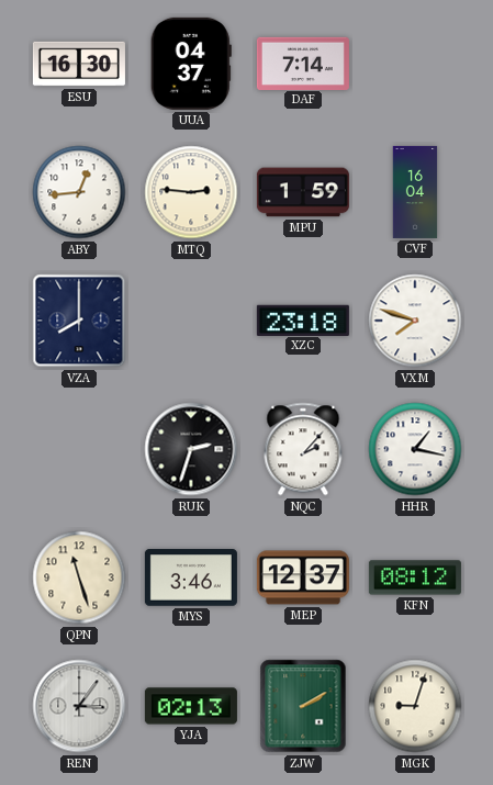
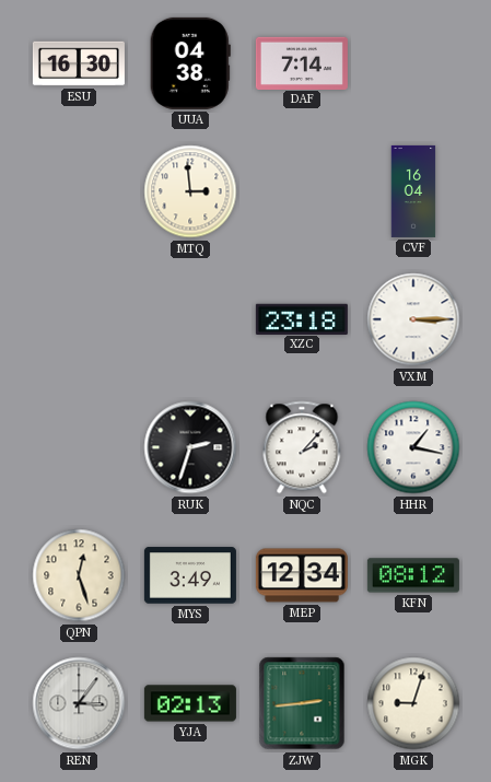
UUA: 04:37 -> 04:38 (190, 63)
ABY: 12:44 -> none (79, 192)
MTQ: 2:46 -> 2:59 (190, 191)
MPU: 1:59 -> none (303, 192)
VZA: 8:00 -> none (79, 321)
VXM: 7:48 -> 3:15 (413, 319)
QPN: 11:27 -> 12:27 (79, 575)
MYS: 3:46 -> 3:49 (190, 575)
MEP: 12:37 -> 12:34 (302, 575)
ZJW: 2:10 -> 2:44 (302, 703)
